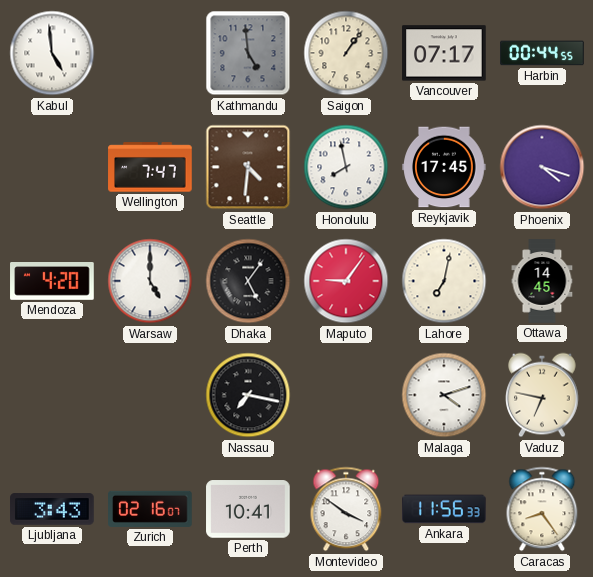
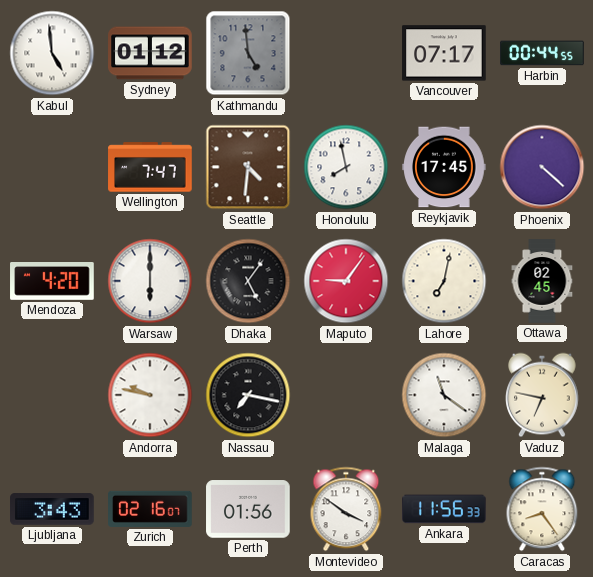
Sydney: none -> 01:12 (150, 53)
Saigon: 1:06 -> none (346, 53)
Phoenix: 4:18 -> 4:22 (542, 167)
Warsaw: 5:00 -> 6:00 (150, 281)
Ottawa: 14:45 -> 02:45 (542, 281)
Andorra: none -> 9:47 (150, 395)
Malaga: 4:12 -> 11:21 (444, 395)
Perth: 10:41 -> 01:56 (248, 509)
